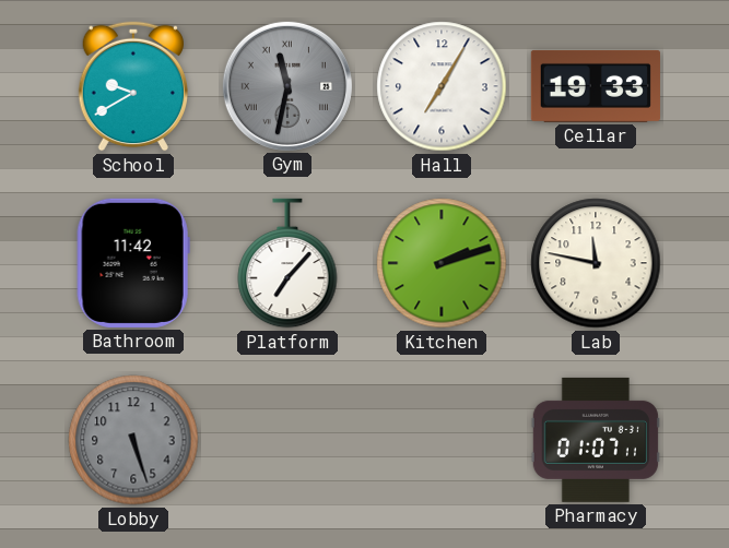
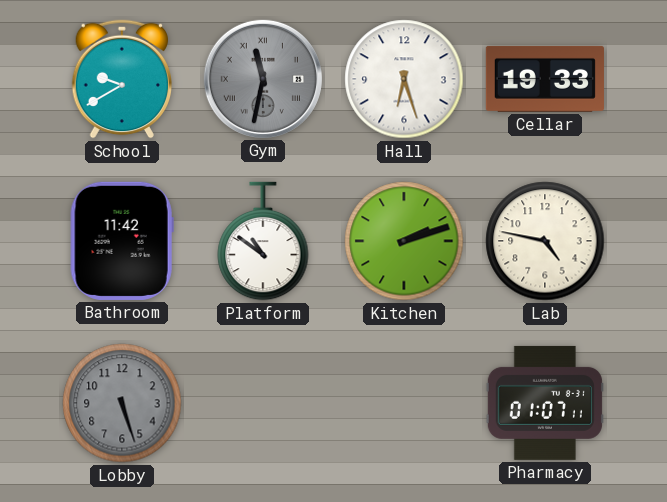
Hall: 7:05 -> 6:27 (404, 79)
Platform: 7:07 -> 10:51 (263, 241)
Lab: 11:47 -> 4:47 (545, 241)
